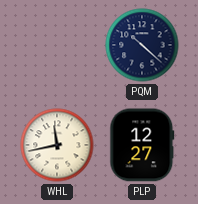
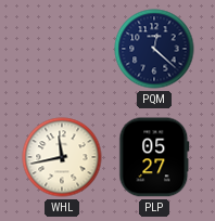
PQM: 10:22 -> 12:22 (154, 49)
PLP: 12:27 -> 05:27 (154, 157)
